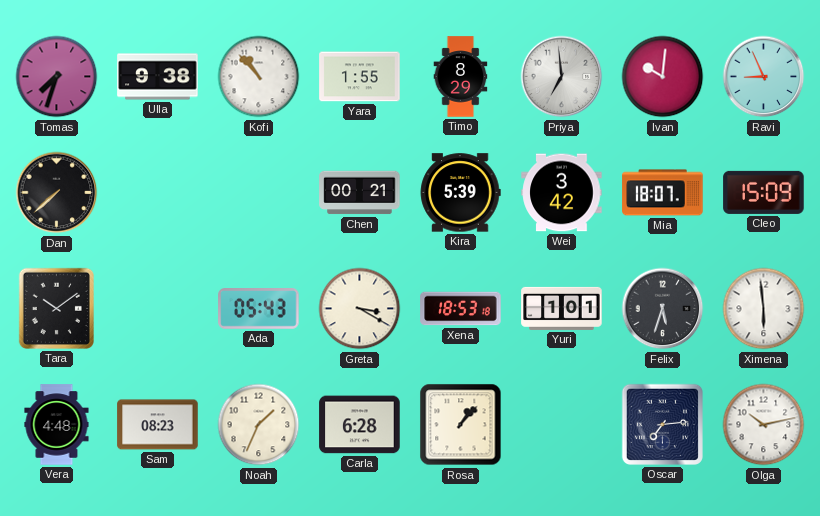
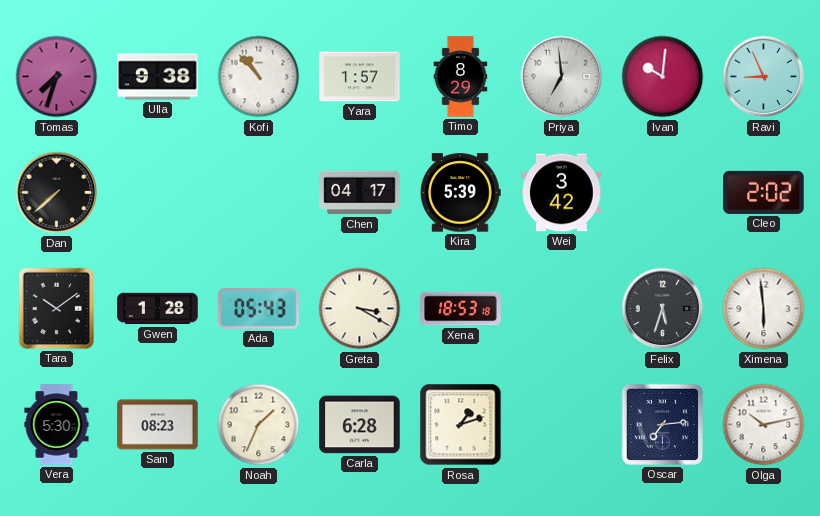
Yara: 1:55 -> 1:57 (360, 77)
Chen: 00:21 -> 04:17 (360, 193)
Mia: 18:07 -> none (663, 193)
Cleo: 15:09 -> 2:02 (764, 192)
Gwen: none -> 1:28 (158, 309)
Yuri: 1:01 -> none (562, 308)
Vera: 4:48 -> 5:30 (57, 425)
Rosa: 1:07 -> 1:12 (461, 425)
